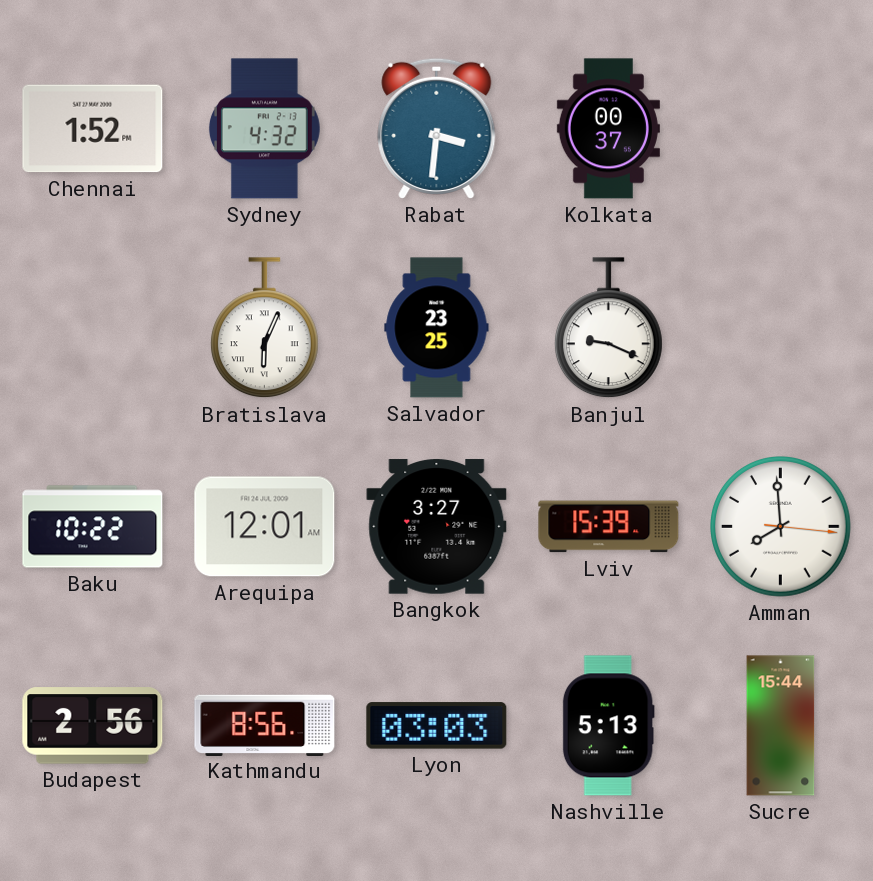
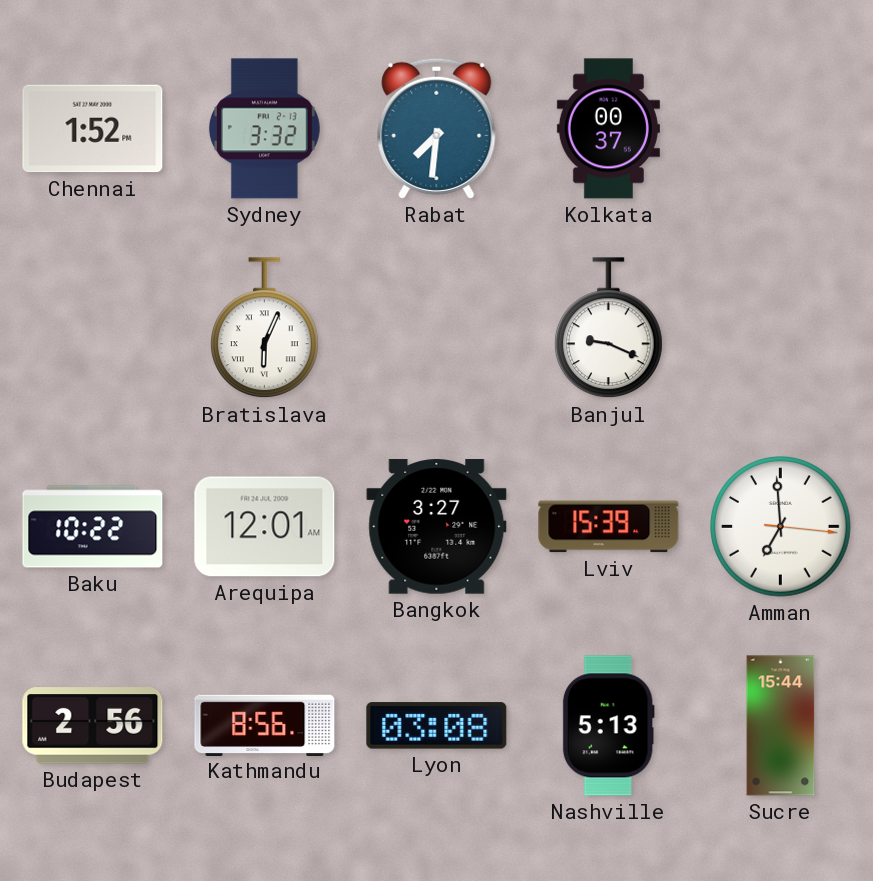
Sydney: 4:32 -> 3:32 (264, 129)
Rabat: 3:31 -> 7:31 (437, 128)
Salvador: 23:25 -> none (437, 328)
Amman: 7:59 -> 6:59 (781, 527)
Lyon: 03:03 -> 03:08 (437, 726)
